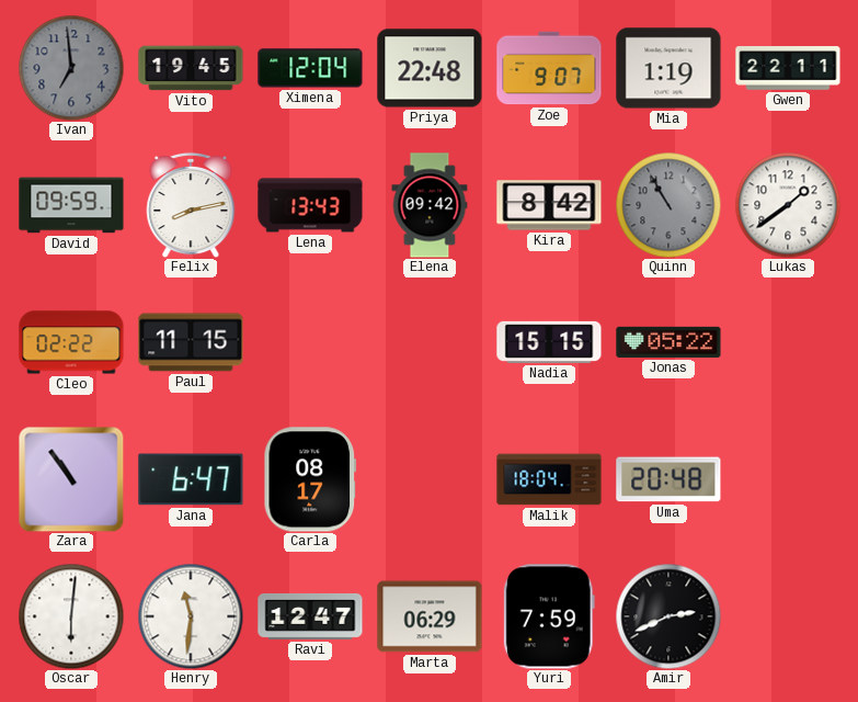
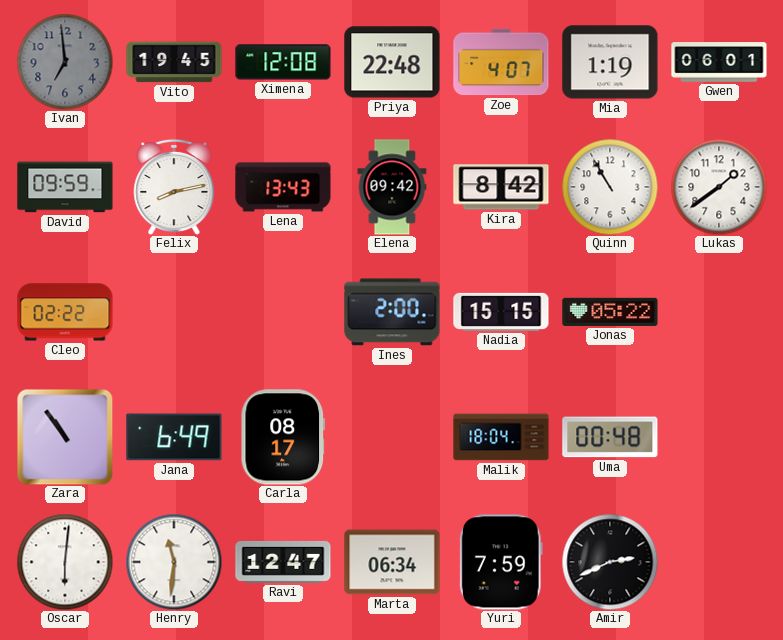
Ximena: 12:04 -> 12:08 (283, 62)
Zoe: 9:07 -> 4:07 (501, 62)
Gwen: 22:11 -> 06:01 (719, 62)
Quinn dial: grey -> white (610, 187)
Paul: 11:15 -> none (191, 342)
Ines: none -> 2:00 (392, 312)
Jana: 6:47 -> 6:49 (174, 437)
Uma: 20:48 -> 00:48 (610, 437)
Marta: 06:29 -> 06:34 (392, 562)
